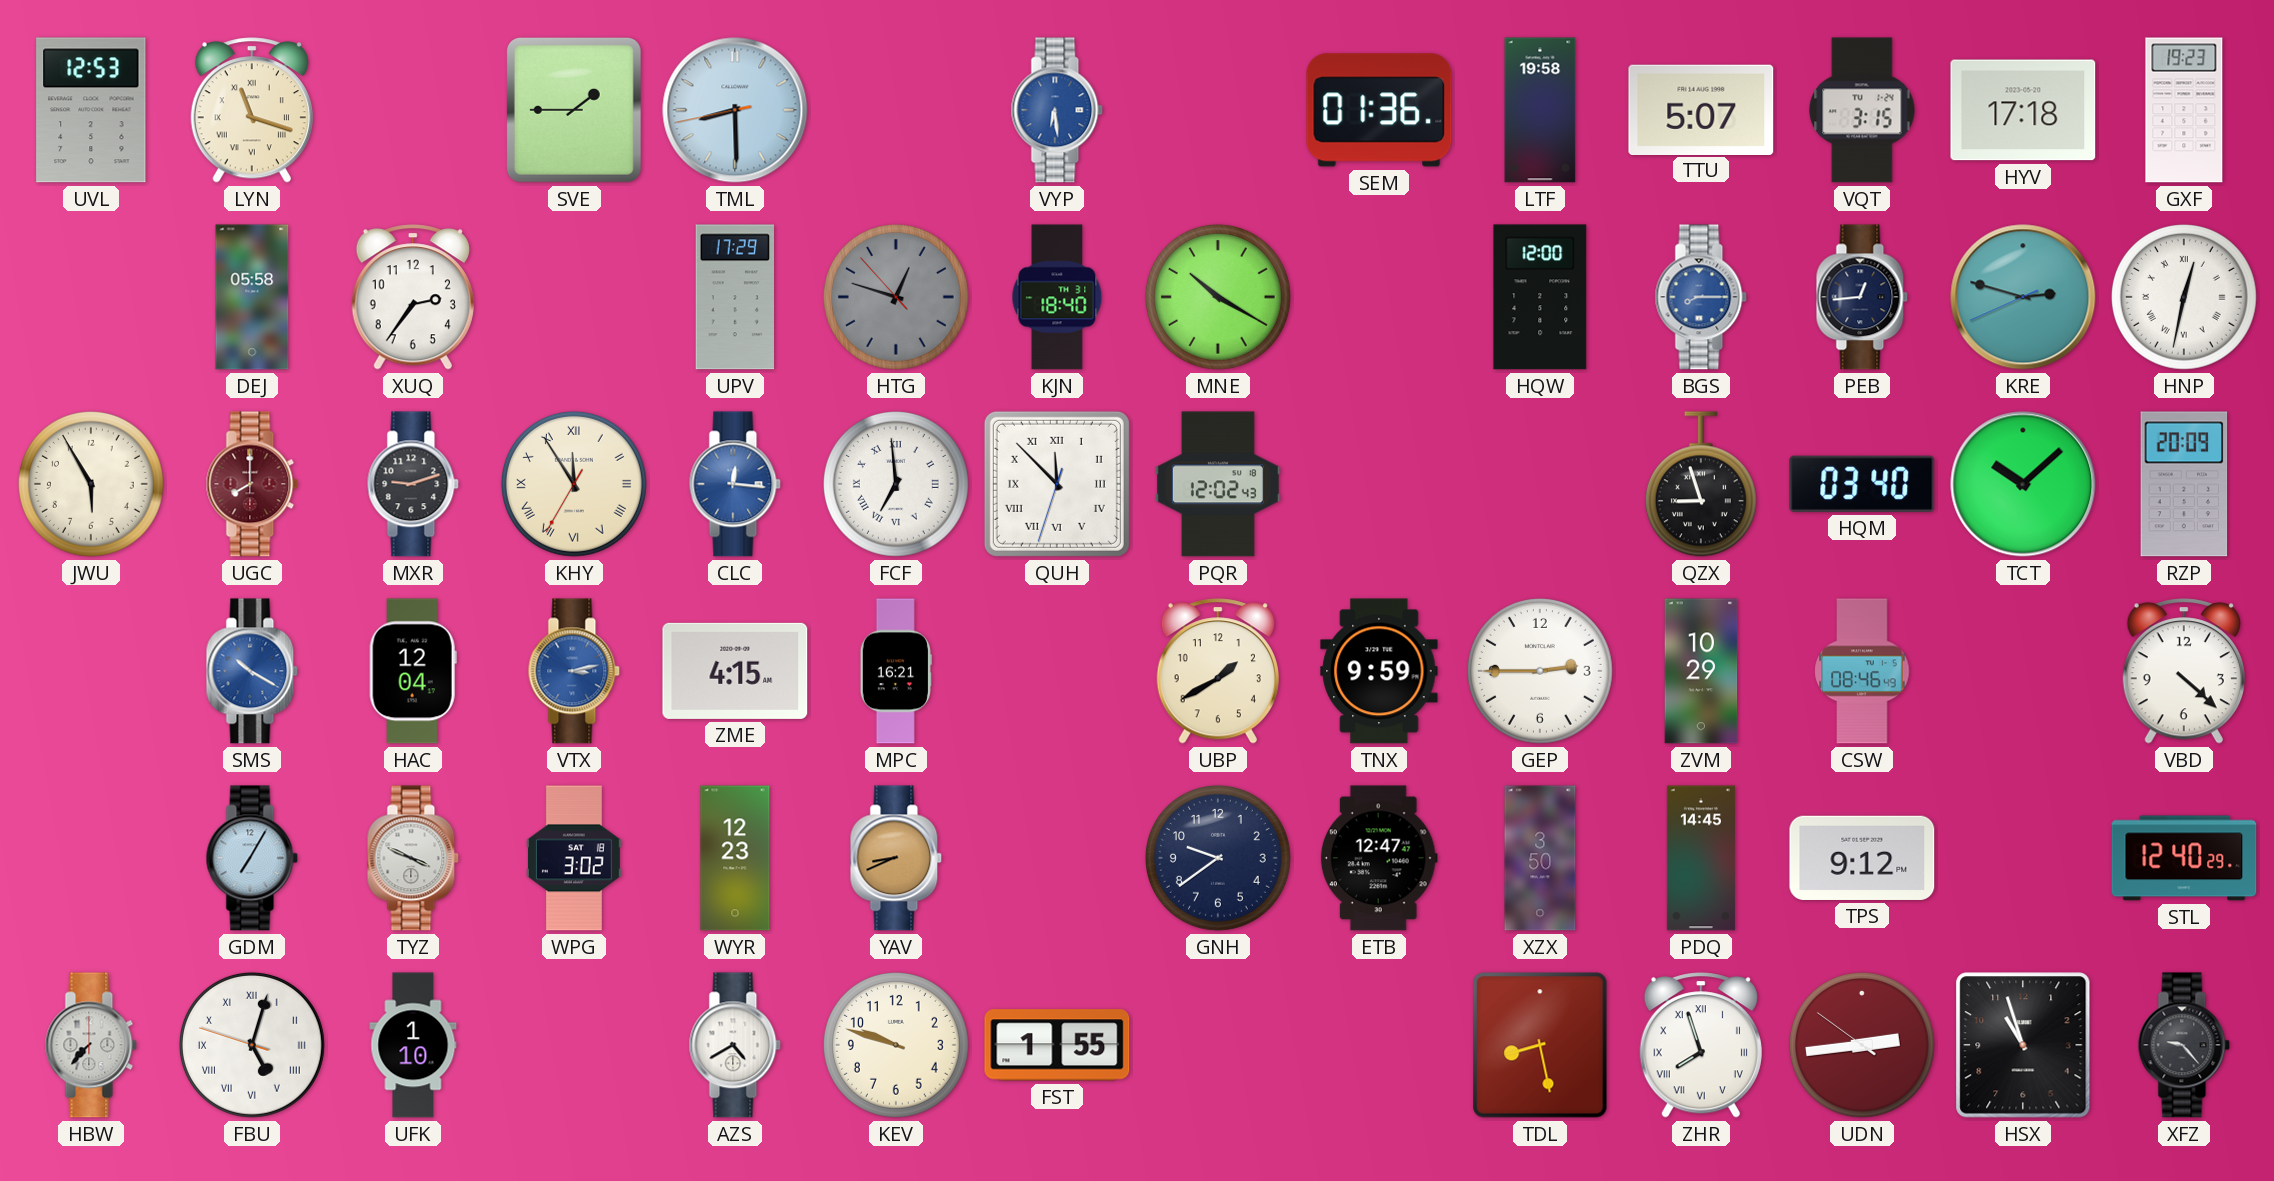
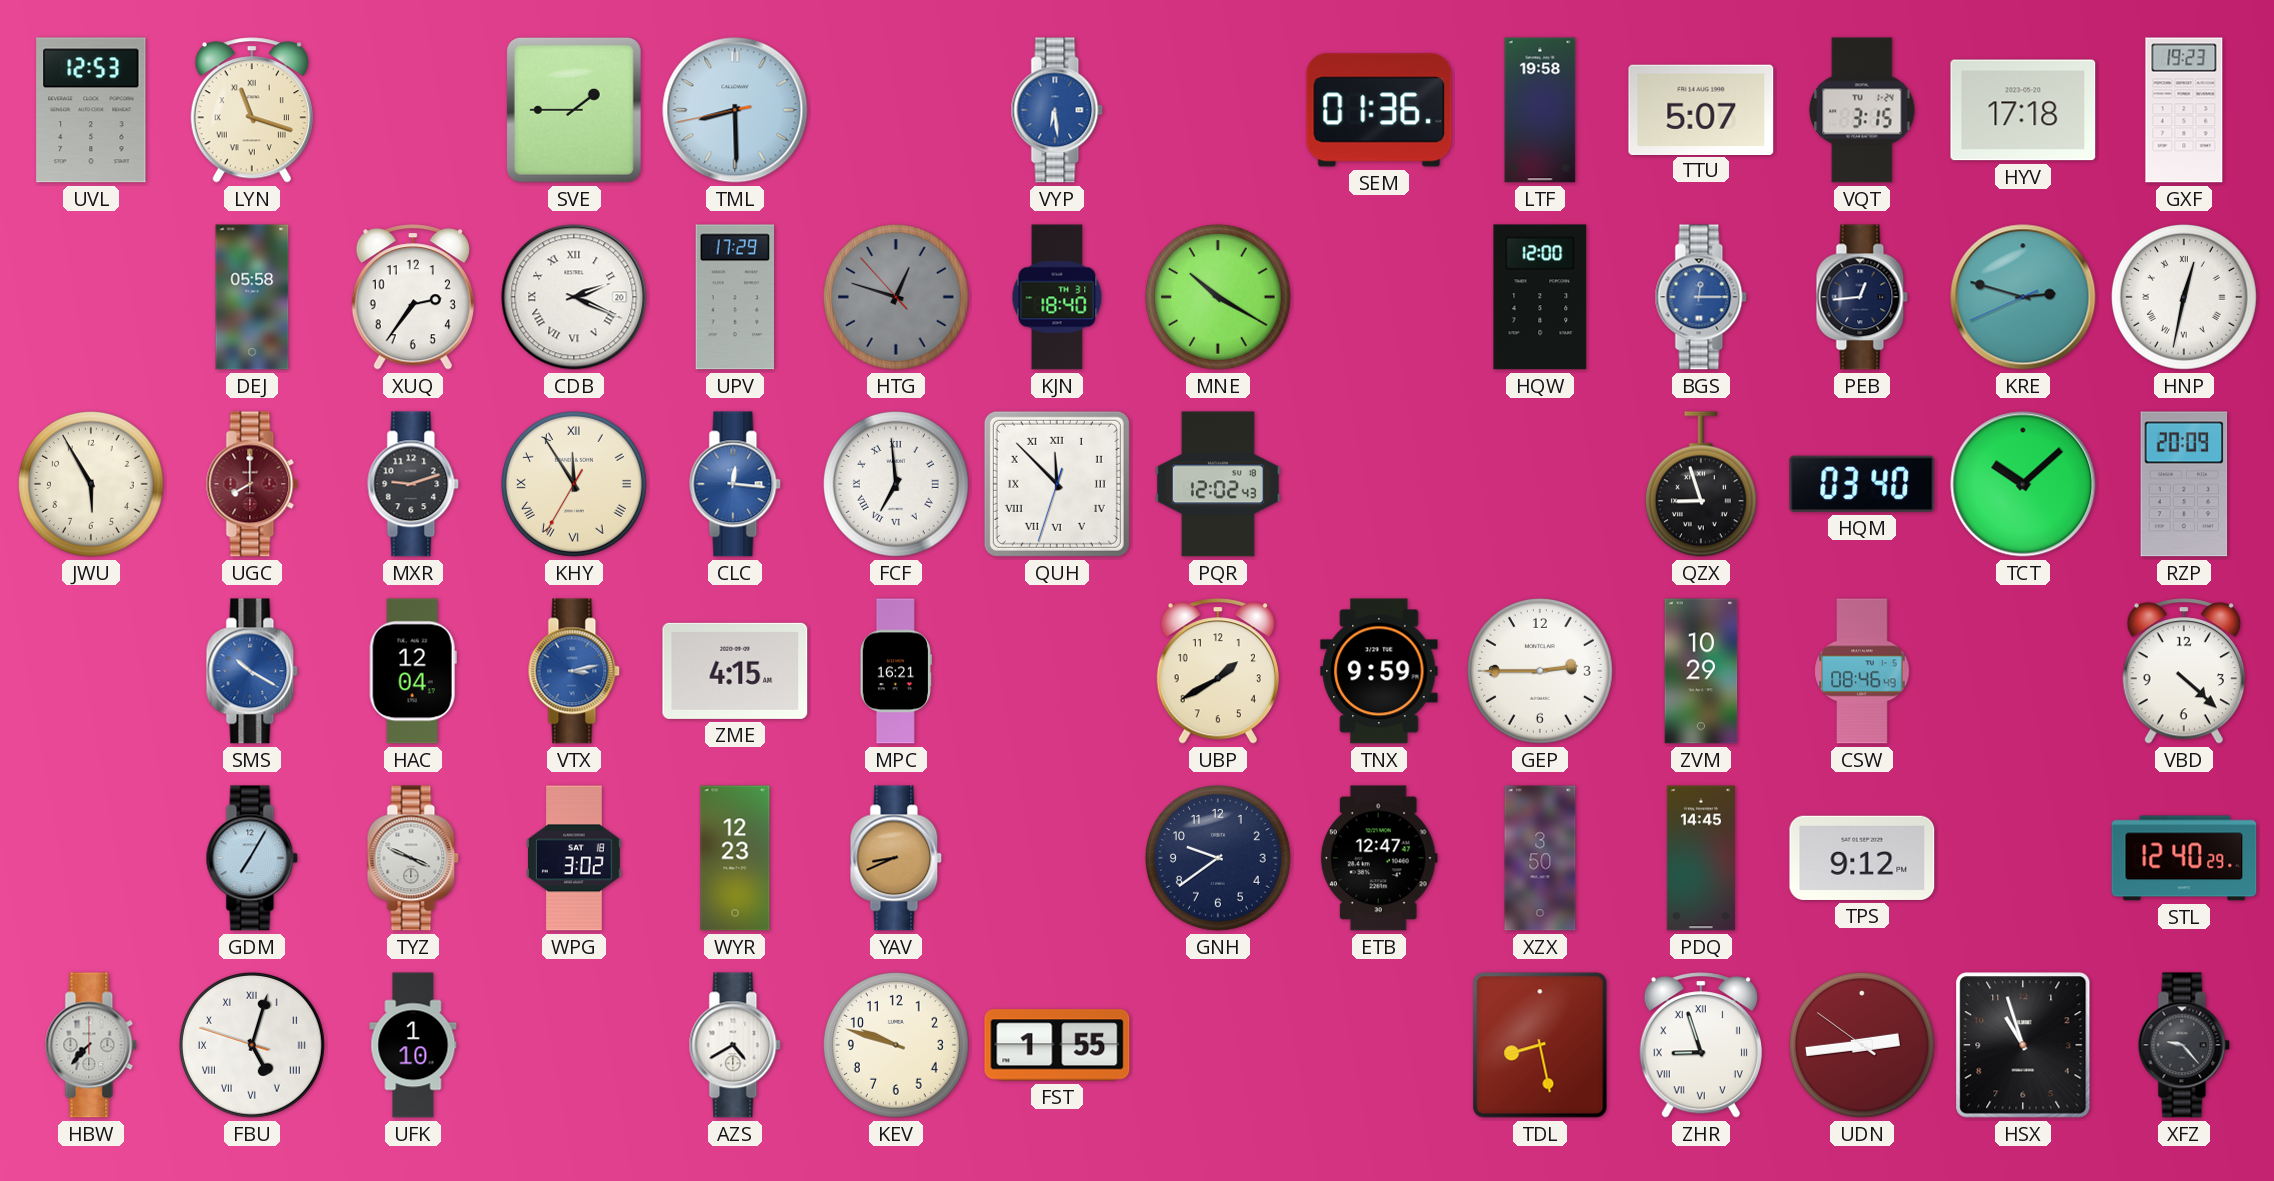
CDB: none -> 2:19 (574, 297)
BGS: 8:15 -> 12:15 (1701, 297)
ZHR: 7:57 -> 8:57 (1701, 1045)
